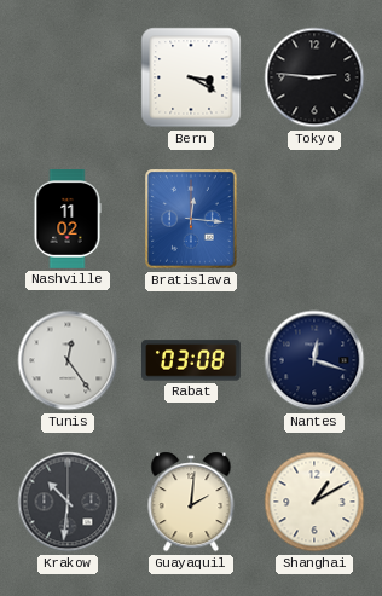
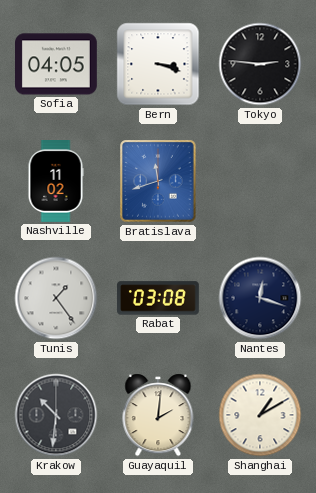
Sofia: none -> 04:05 (57, 64)
Bern: 3:20 -> 3:18 (158, 64)
Bratislava: 12:16 -> 11:42 (159, 181)
Tunis: 12:24 -> 1:24 (56, 298)
